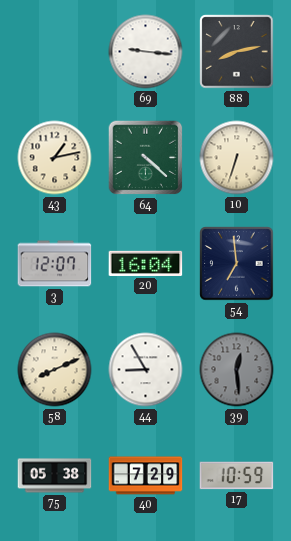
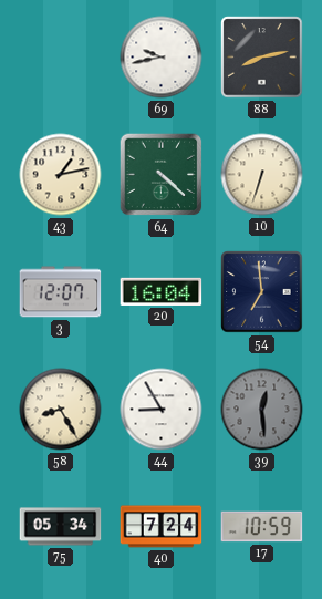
69: 9:16 -> 9:43 (162, 58)
58: 8:11 -> 8:25 (61, 410)
75: 05:38 -> 05:34 (61, 527)
40: 7:29 -> 7:24 (162, 527)
